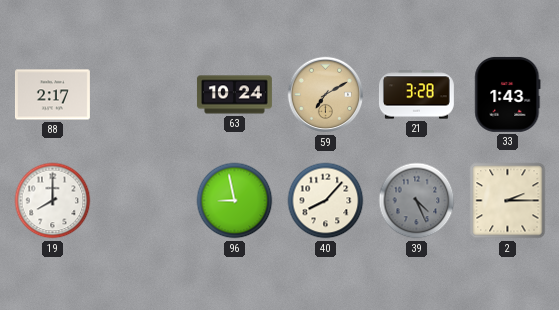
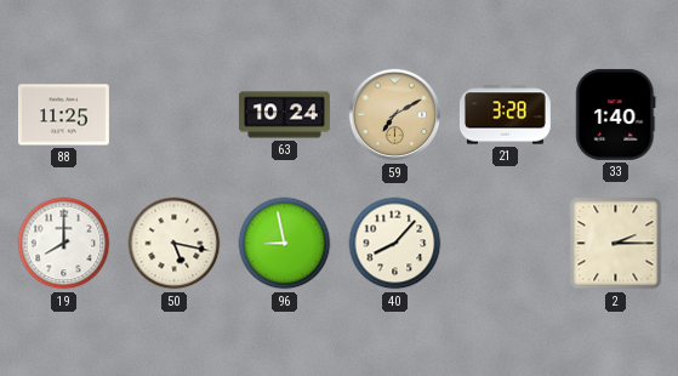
88: 2:17 -> 11:25 (63, 115)
33: 1:43 -> 1:40 (616, 114)
50: none -> 5:17 (175, 244)
39: 4:26 -> none (417, 201)
